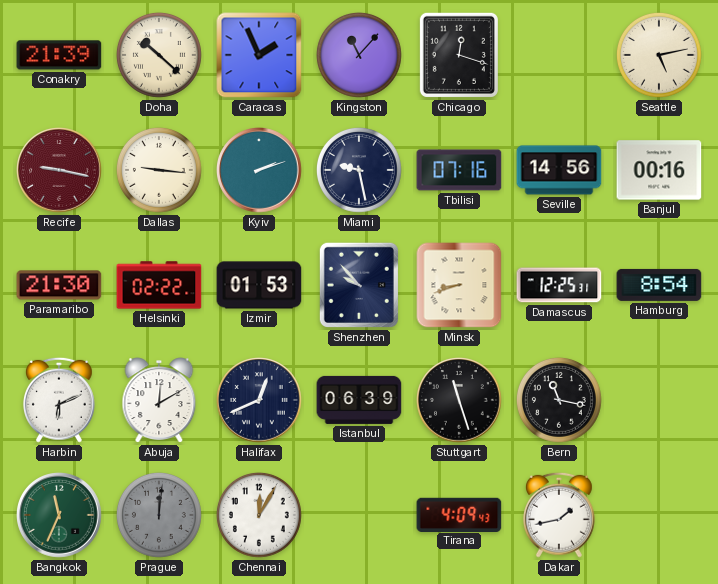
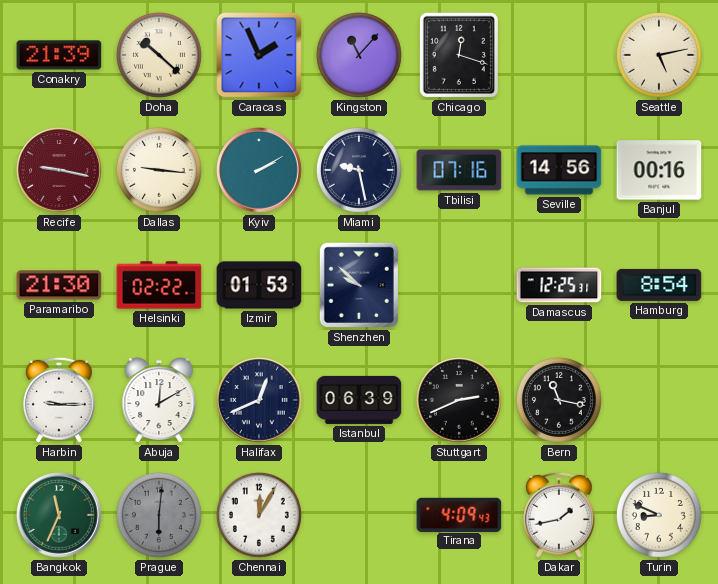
Kyiv: 2:12 -> 2:10 (259, 170)
Shenzhen: 9:53 -> 9:52 (359, 285)
Minsk: 8:42 -> none (459, 285)
Harbin: 6:11 -> 9:15 (59, 400)
Stuttgart: 11:27 -> 2:41 (459, 400)
Prague: 12:01 -> 6:01 (159, 515)
Turin: none -> 8:49 (659, 515)
